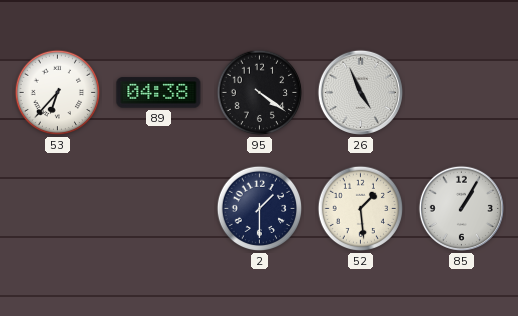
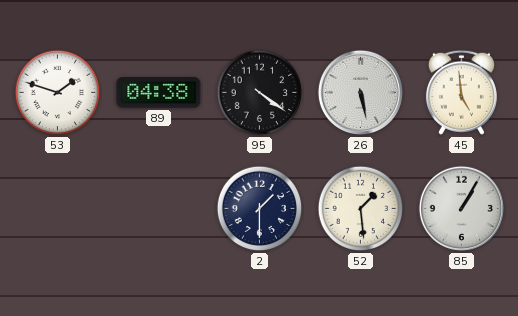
53: 6:37 -> 1:48 (58, 93)
26: 4:56 -> 5:28 (360, 92)
45: none -> 4:59 (461, 92)
